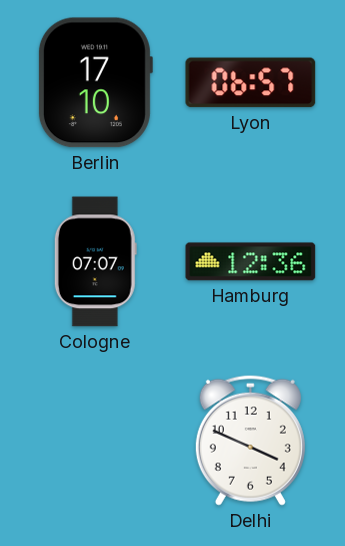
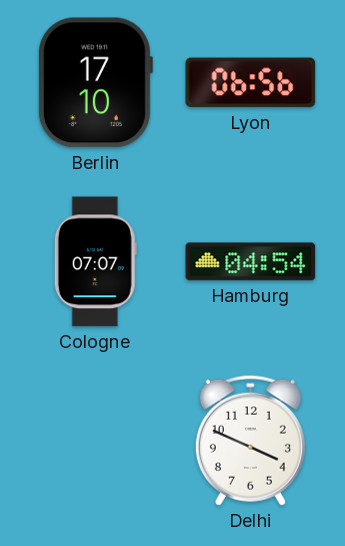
Lyon: 06:57 -> 06:56 (251, 83)
Hamburg: 12:36 -> 04:54 (251, 262)
